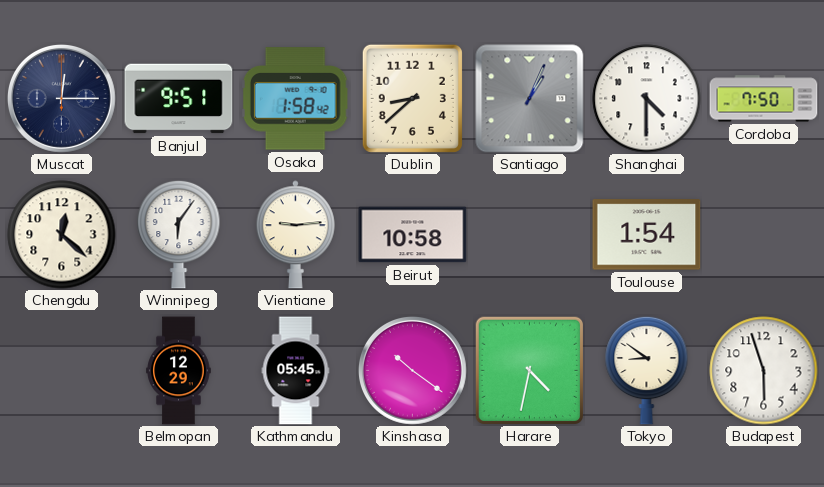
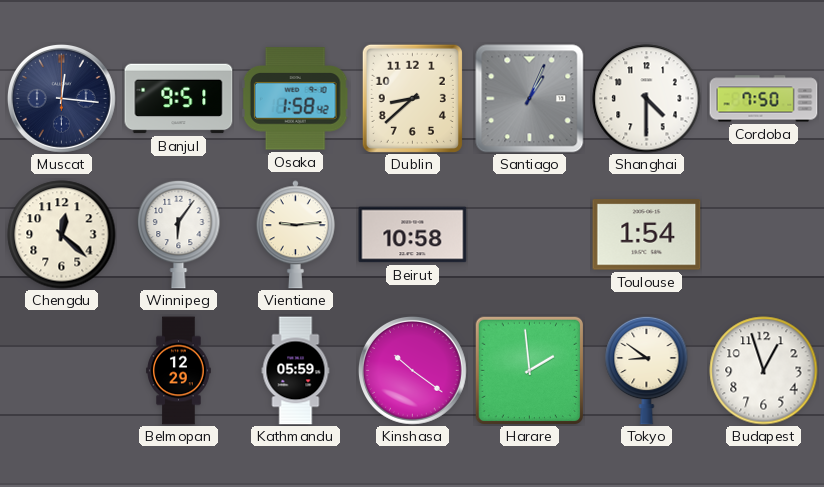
Muscat: 12:15 -> 12:16 (61, 98)
Kathmandu: 05:45 -> 05:59 (296, 371)
Harare: 4:32 -> 1:59 (529, 370)
Budapest: 5:57 -> 12:57 (764, 371)
